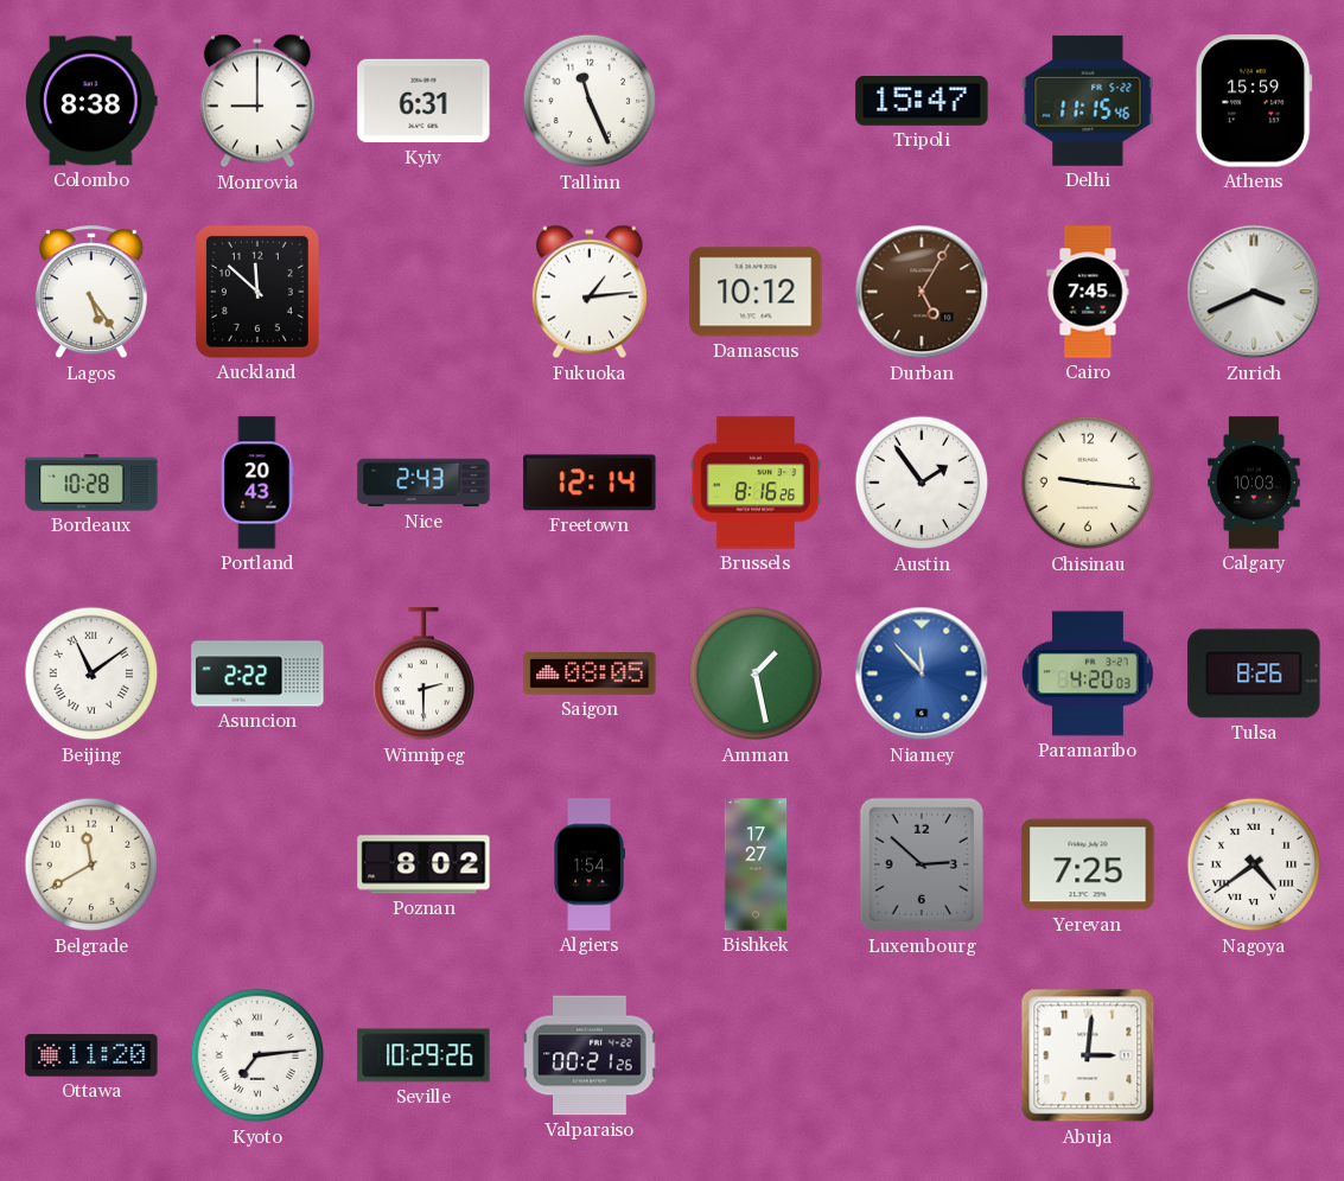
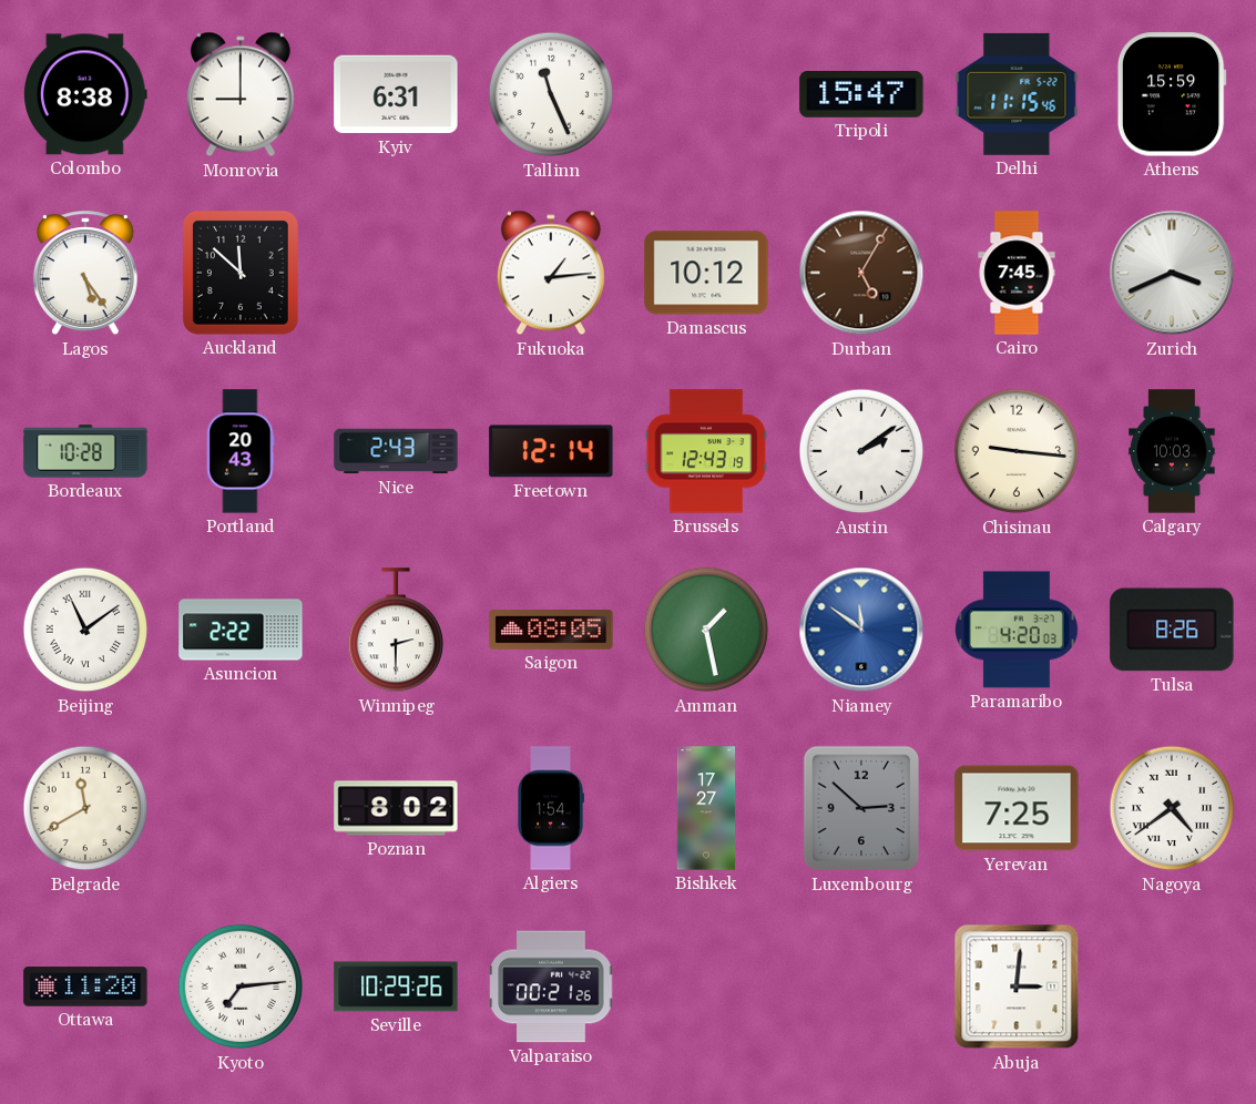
Brussels: 8:16 -> 12:43 (706, 451)
Austin: 1:54 -> 2:09 (861, 451)
Niamey: 11:53 -> 11:51 (861, 630)
